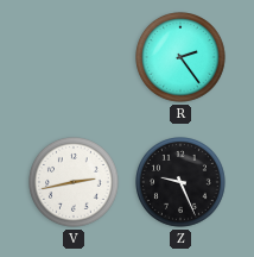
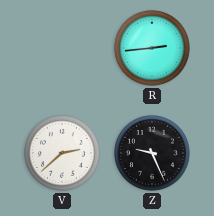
R: 2:24 -> 2:44 (153, 49)
V: 2:43 -> 2:38 (63, 154)
